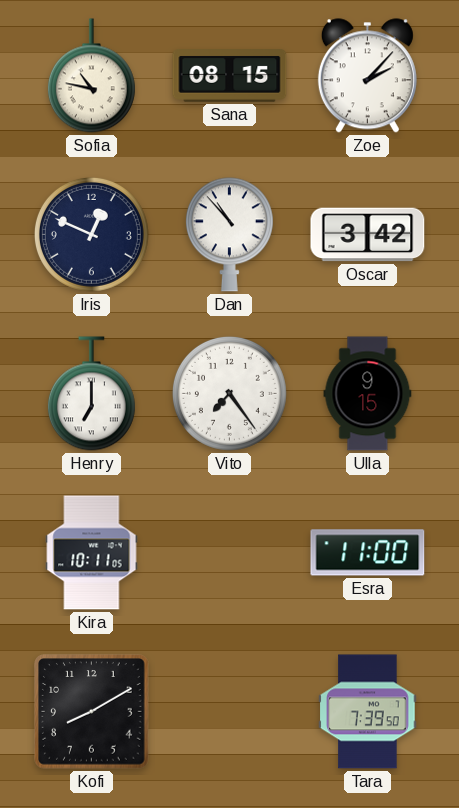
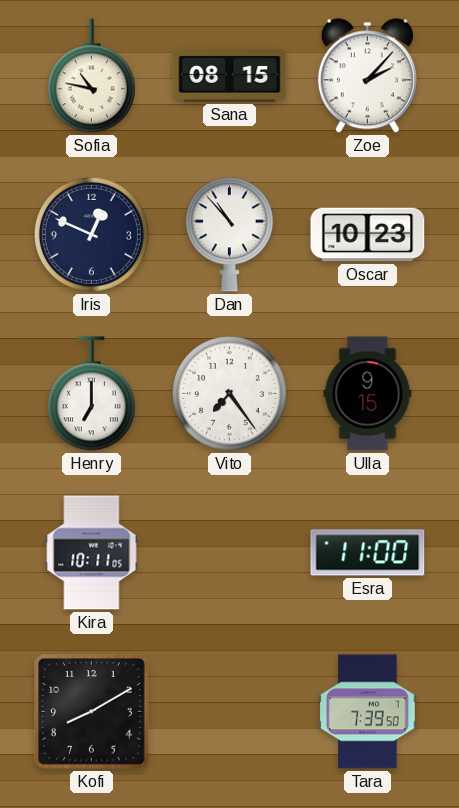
Oscar: 3:42 -> 10:23 (368, 235)
